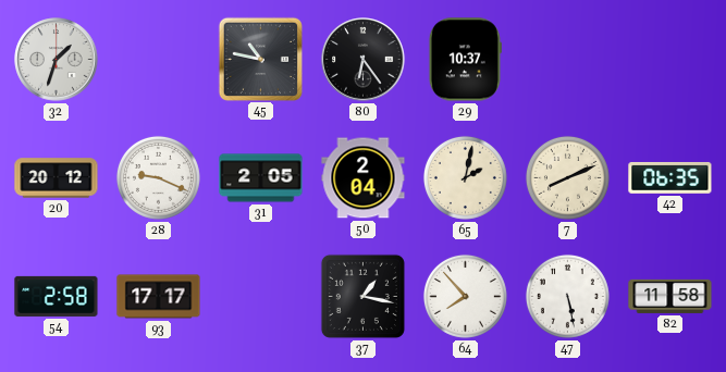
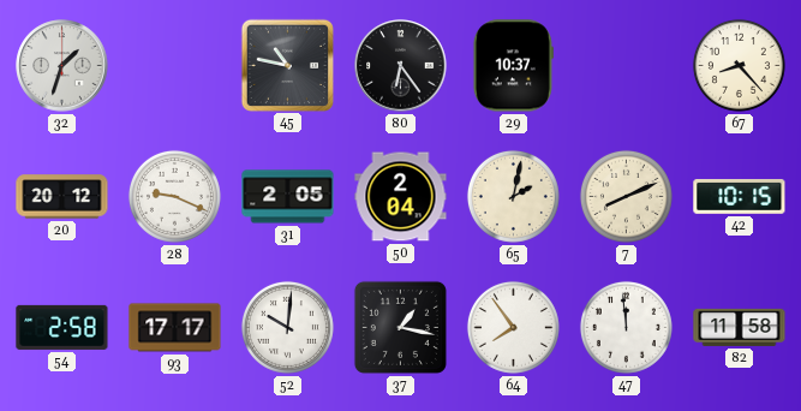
67: none -> 8:23 (739, 65)
42: 06:35 -> 10:15 (740, 196)
52: none -> 10:01 (287, 327)
64: 7:53 -> 7:54 (513, 327)
47: 5:28 -> 11:59 (626, 327)
